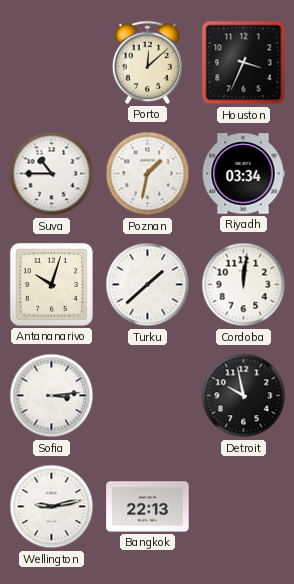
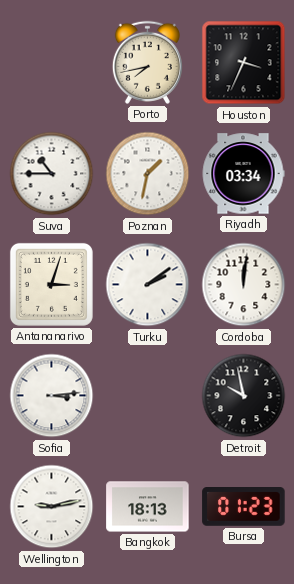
Porto: 12:08 -> 7:43 (147, 62)
Antananarivo: 10:03 -> 3:03 (51, 284)
Turku: 1:38 -> 2:09 (148, 285)
Bangkok: 22:13 -> 18:13 (148, 507)
Bursa: none -> 01:23 (244, 507)
